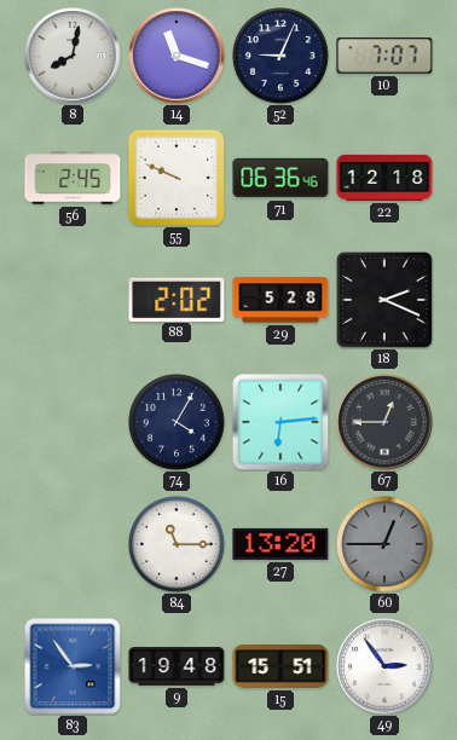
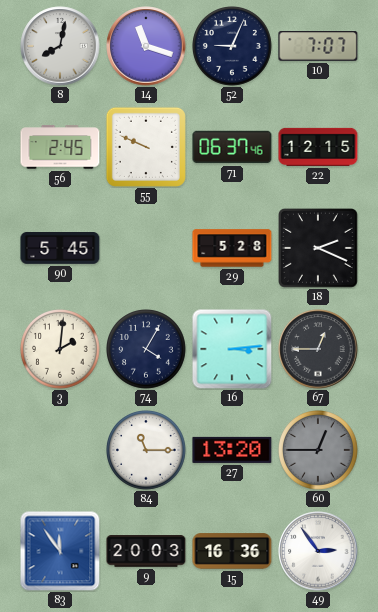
71: 06:36 -> 06:37 (232, 147)
22: 12:18 -> 12:15 (318, 147)
90: none -> 5:45 (60, 249)
88: 2:02 -> none (177, 299)
3: none -> 2:01 (61, 350)
16: 6:14 -> 3:14 (232, 349)
83: 2:54 -> 11:54 (60, 551)
9: 19:48 -> 20:03 (146, 551)
15: 15:51 -> 16:36 (232, 551)
